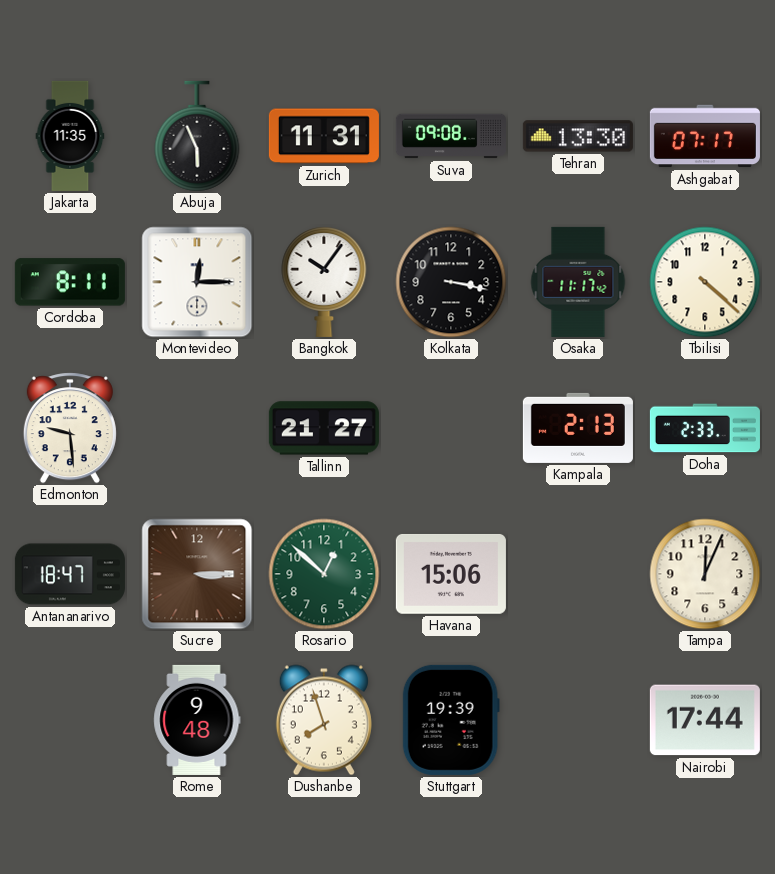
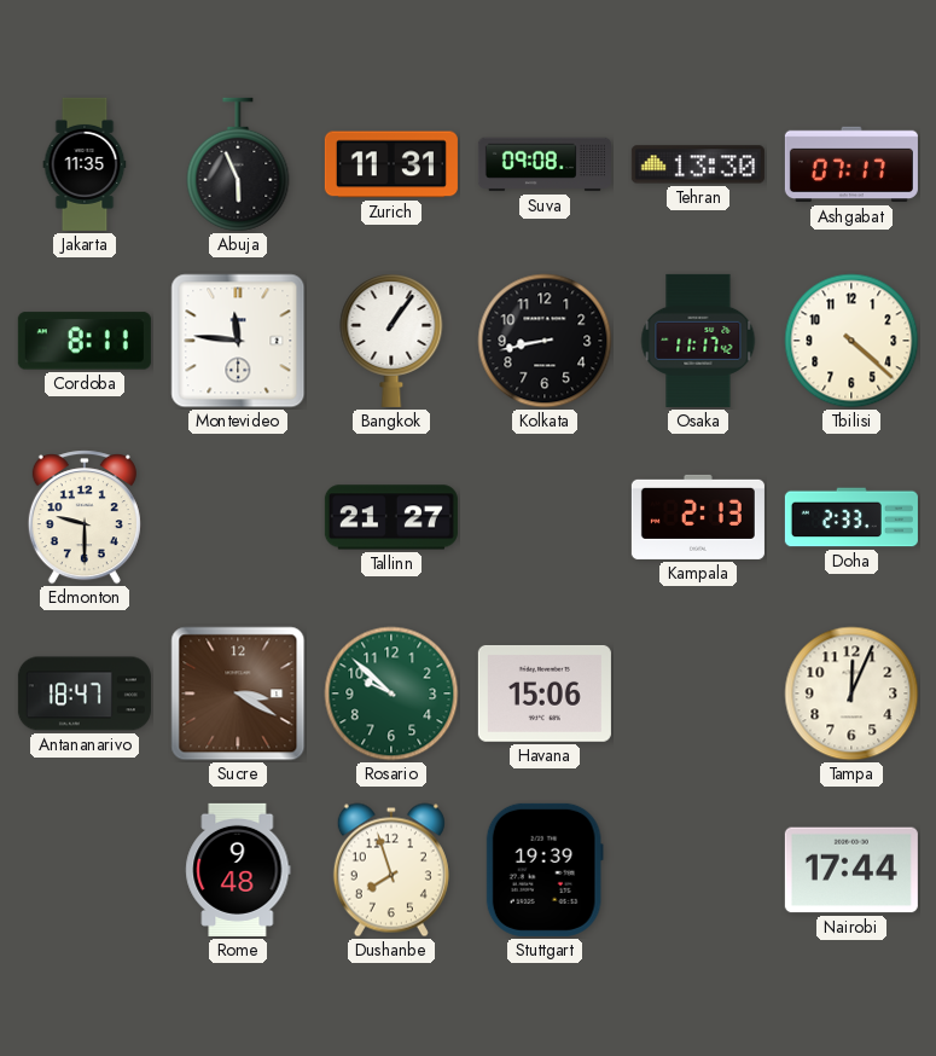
Montevideo: 12:15 -> 11:46 (238, 341)
Bangkok: 10:06 -> 1:06 (391, 341)
Kolkata: 3:17 -> 8:43 (545, 341)
Edmonton: 9:29 -> 9:30 (85, 517)
Sucre: 3:15 -> 3:20 (238, 694)
Rosario: 12:52 -> 9:52 (391, 694)
